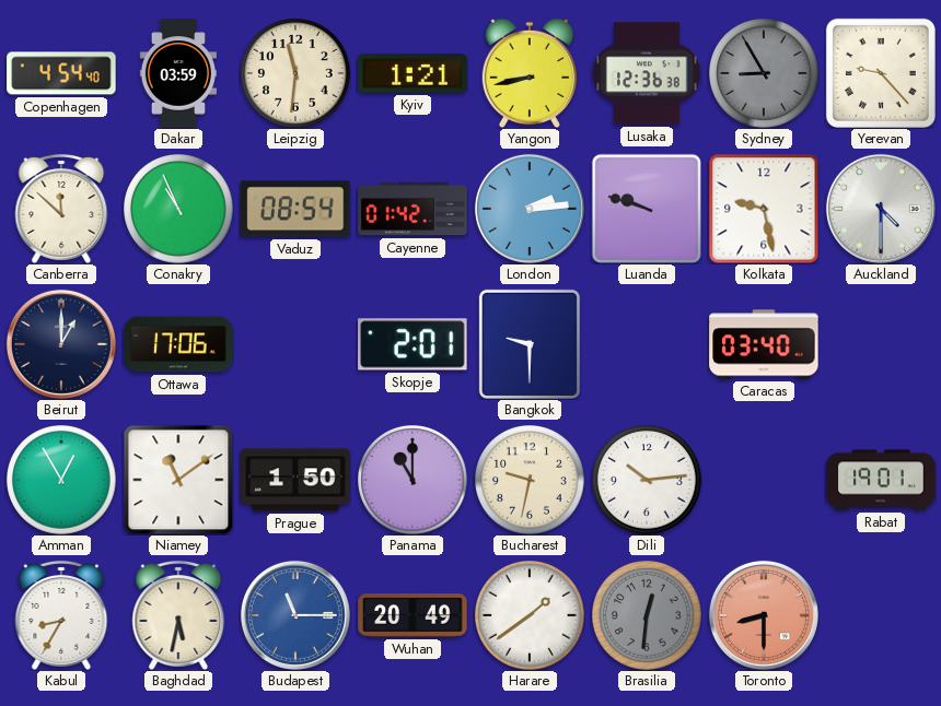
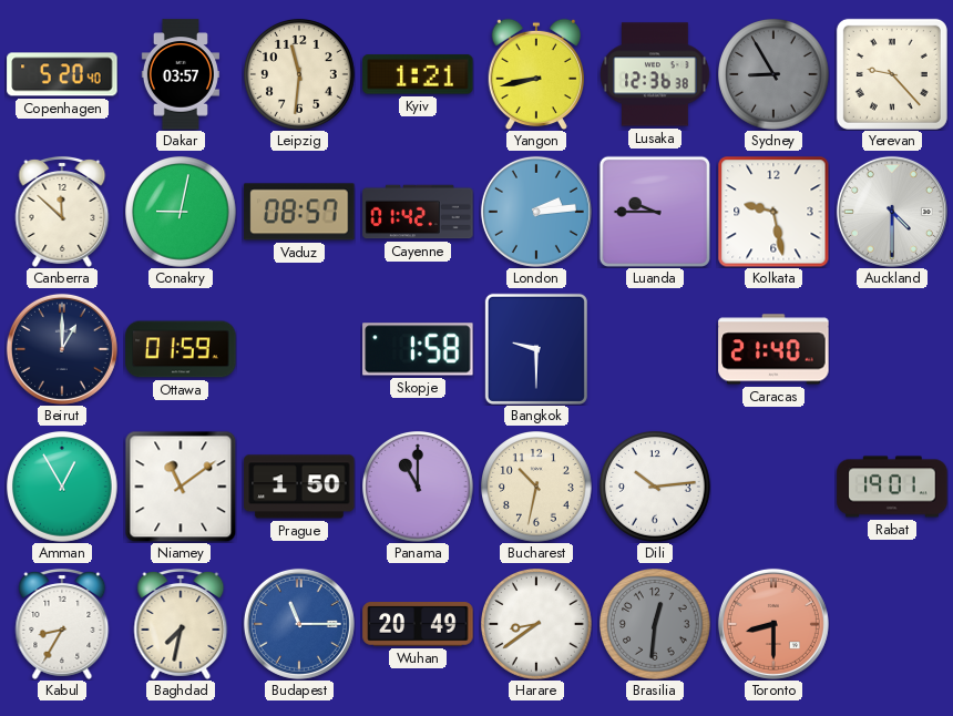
Copenhagen: 4:54 -> 5:20 (62, 74)
Dakar: 03:59 -> 03:57 (181, 74)
Conakry: 10:56 -> 9:02 (181, 212)
Vaduz: 08:54 -> 08:57 (299, 212)
Luanda: 9:48 -> 9:45 (655, 212)
Ottawa: 17:06 -> 01:59 (181, 349)
Skopje: 2:01 -> 1:58 (418, 349)
Caracas: 03:40 -> 21:40 (773, 349)
Bucharest: 9:32 -> 10:32 (536, 487)
Baghdad: 5:32 -> 7:32 (181, 624)
Harare: 1:39 -> 8:39 (536, 624)
